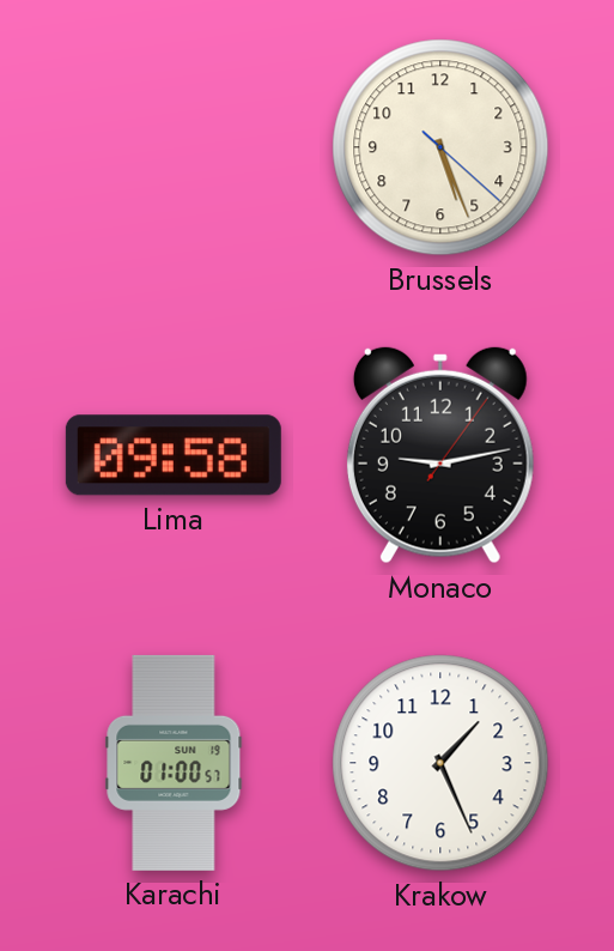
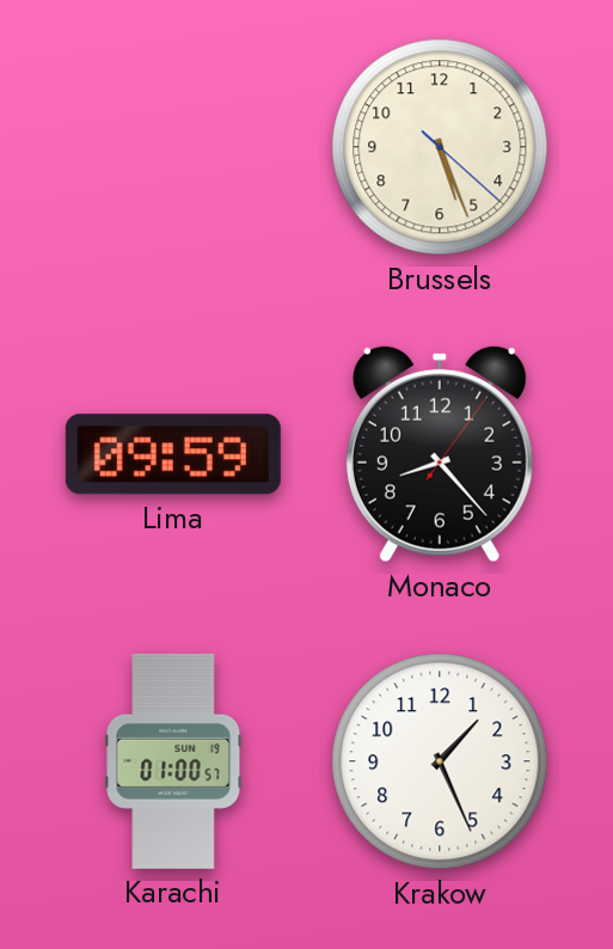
Lima: 09:58 -> 09:59 (173, 454)
Monaco: 9:13 -> 8:23 (440, 454)
